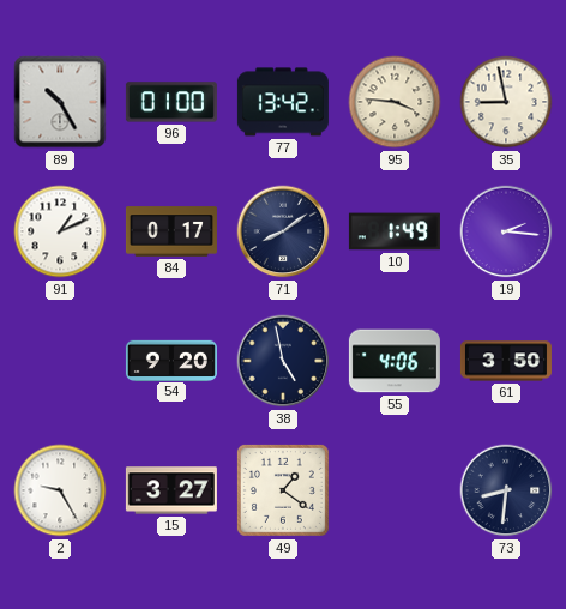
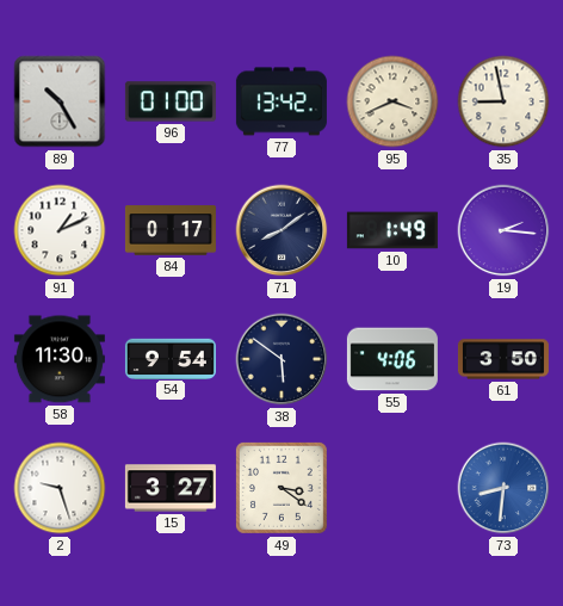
95: 3:46 -> 3:41 (392, 101)
58: none -> 11:30 (60, 359)
54: 9:20 -> 9:54 (171, 358)
38: 4:58 -> 5:51 (281, 359)
2: 9:25 -> 9:27 (60, 488)
49: 1:21 -> 3:21 (281, 488)
73 dial: navy -> blue (503, 488)
